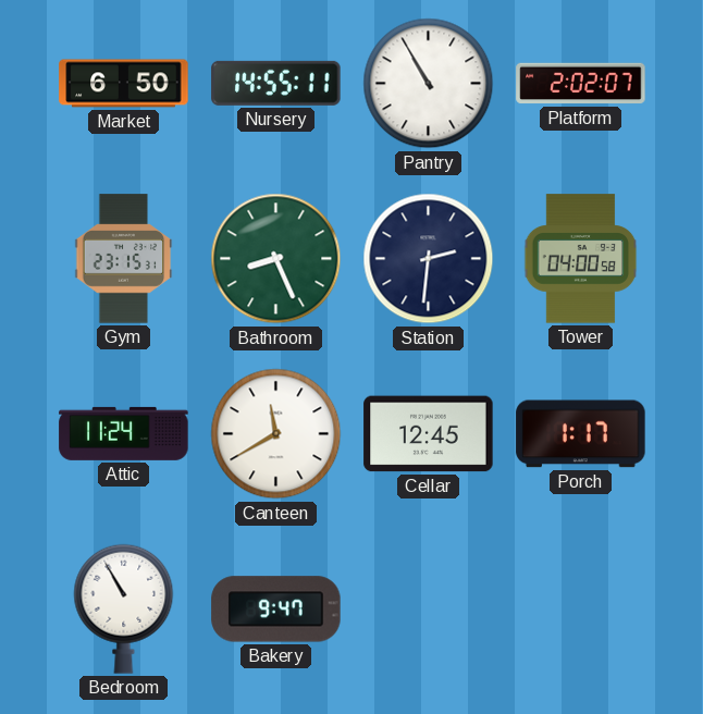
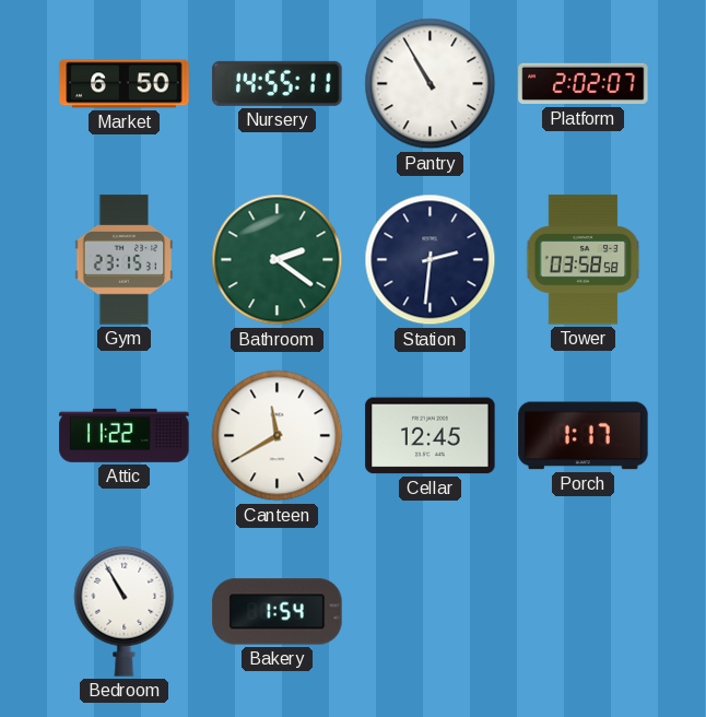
Bathroom: 8:26 -> 2:21 (278, 260)
Tower: 04:00 -> 03:58 (584, 260)
Attic: 11:24 -> 11:22 (125, 435)
Bakery: 9:47 -> 1:54 (278, 612)
